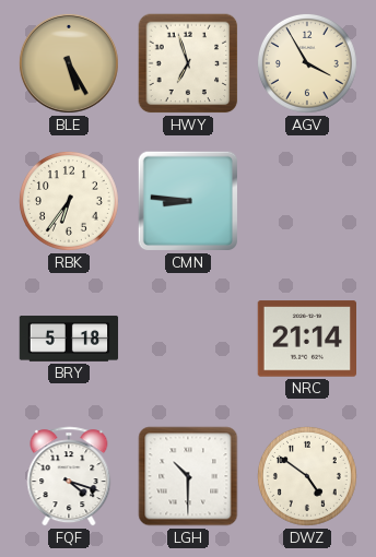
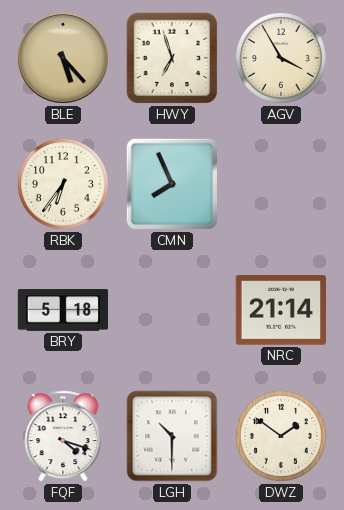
BLE: 5:25 -> 5:23 (63, 58)
CMN: 8:46 -> 7:56 (172, 184)
DWZ: 4:51 -> 1:51 (281, 436)
